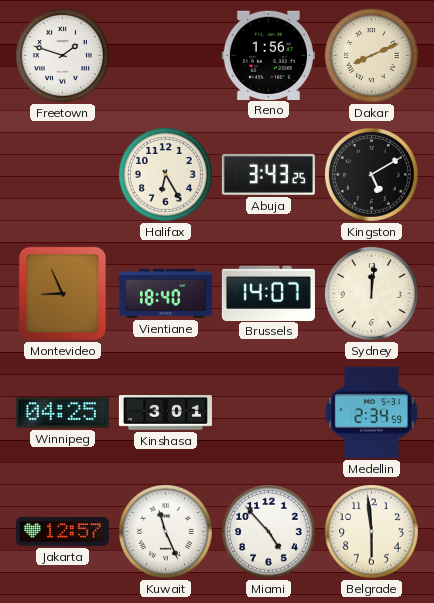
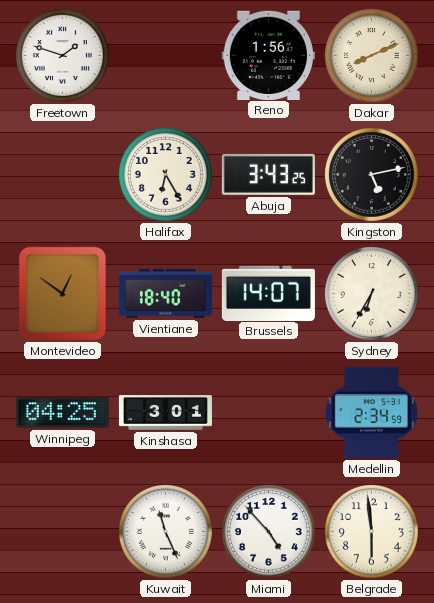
Kingston: 5:10 -> 5:13 (371, 174)
Montevideo: 8:56 -> 12:51 (63, 294)
Sydney: 12:01 -> 6:35 (371, 293)
Jakarta: 12:57 -> none (62, 532)
